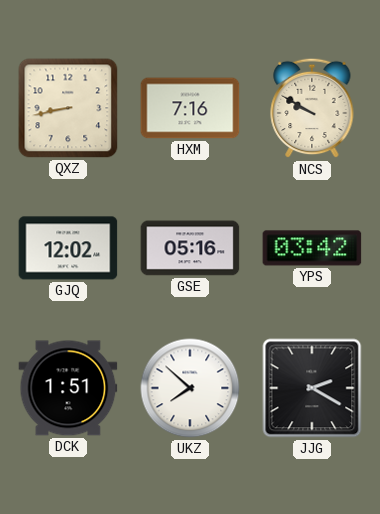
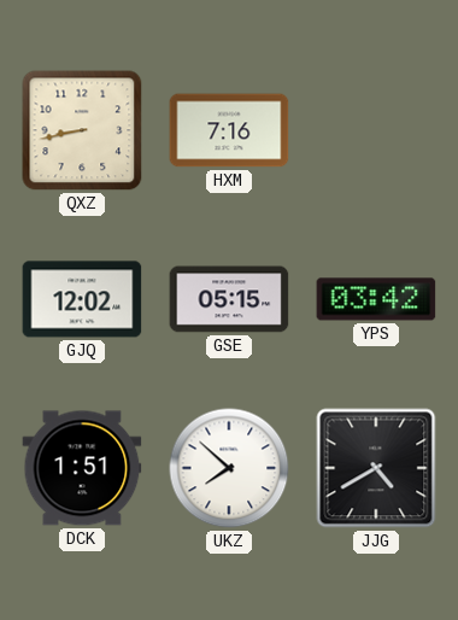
NCS: 9:50 -> none (312, 108)
GSE: 05:16 -> 05:15 (229, 299)
JJG: 2:20 -> 4:40 (376, 468)
